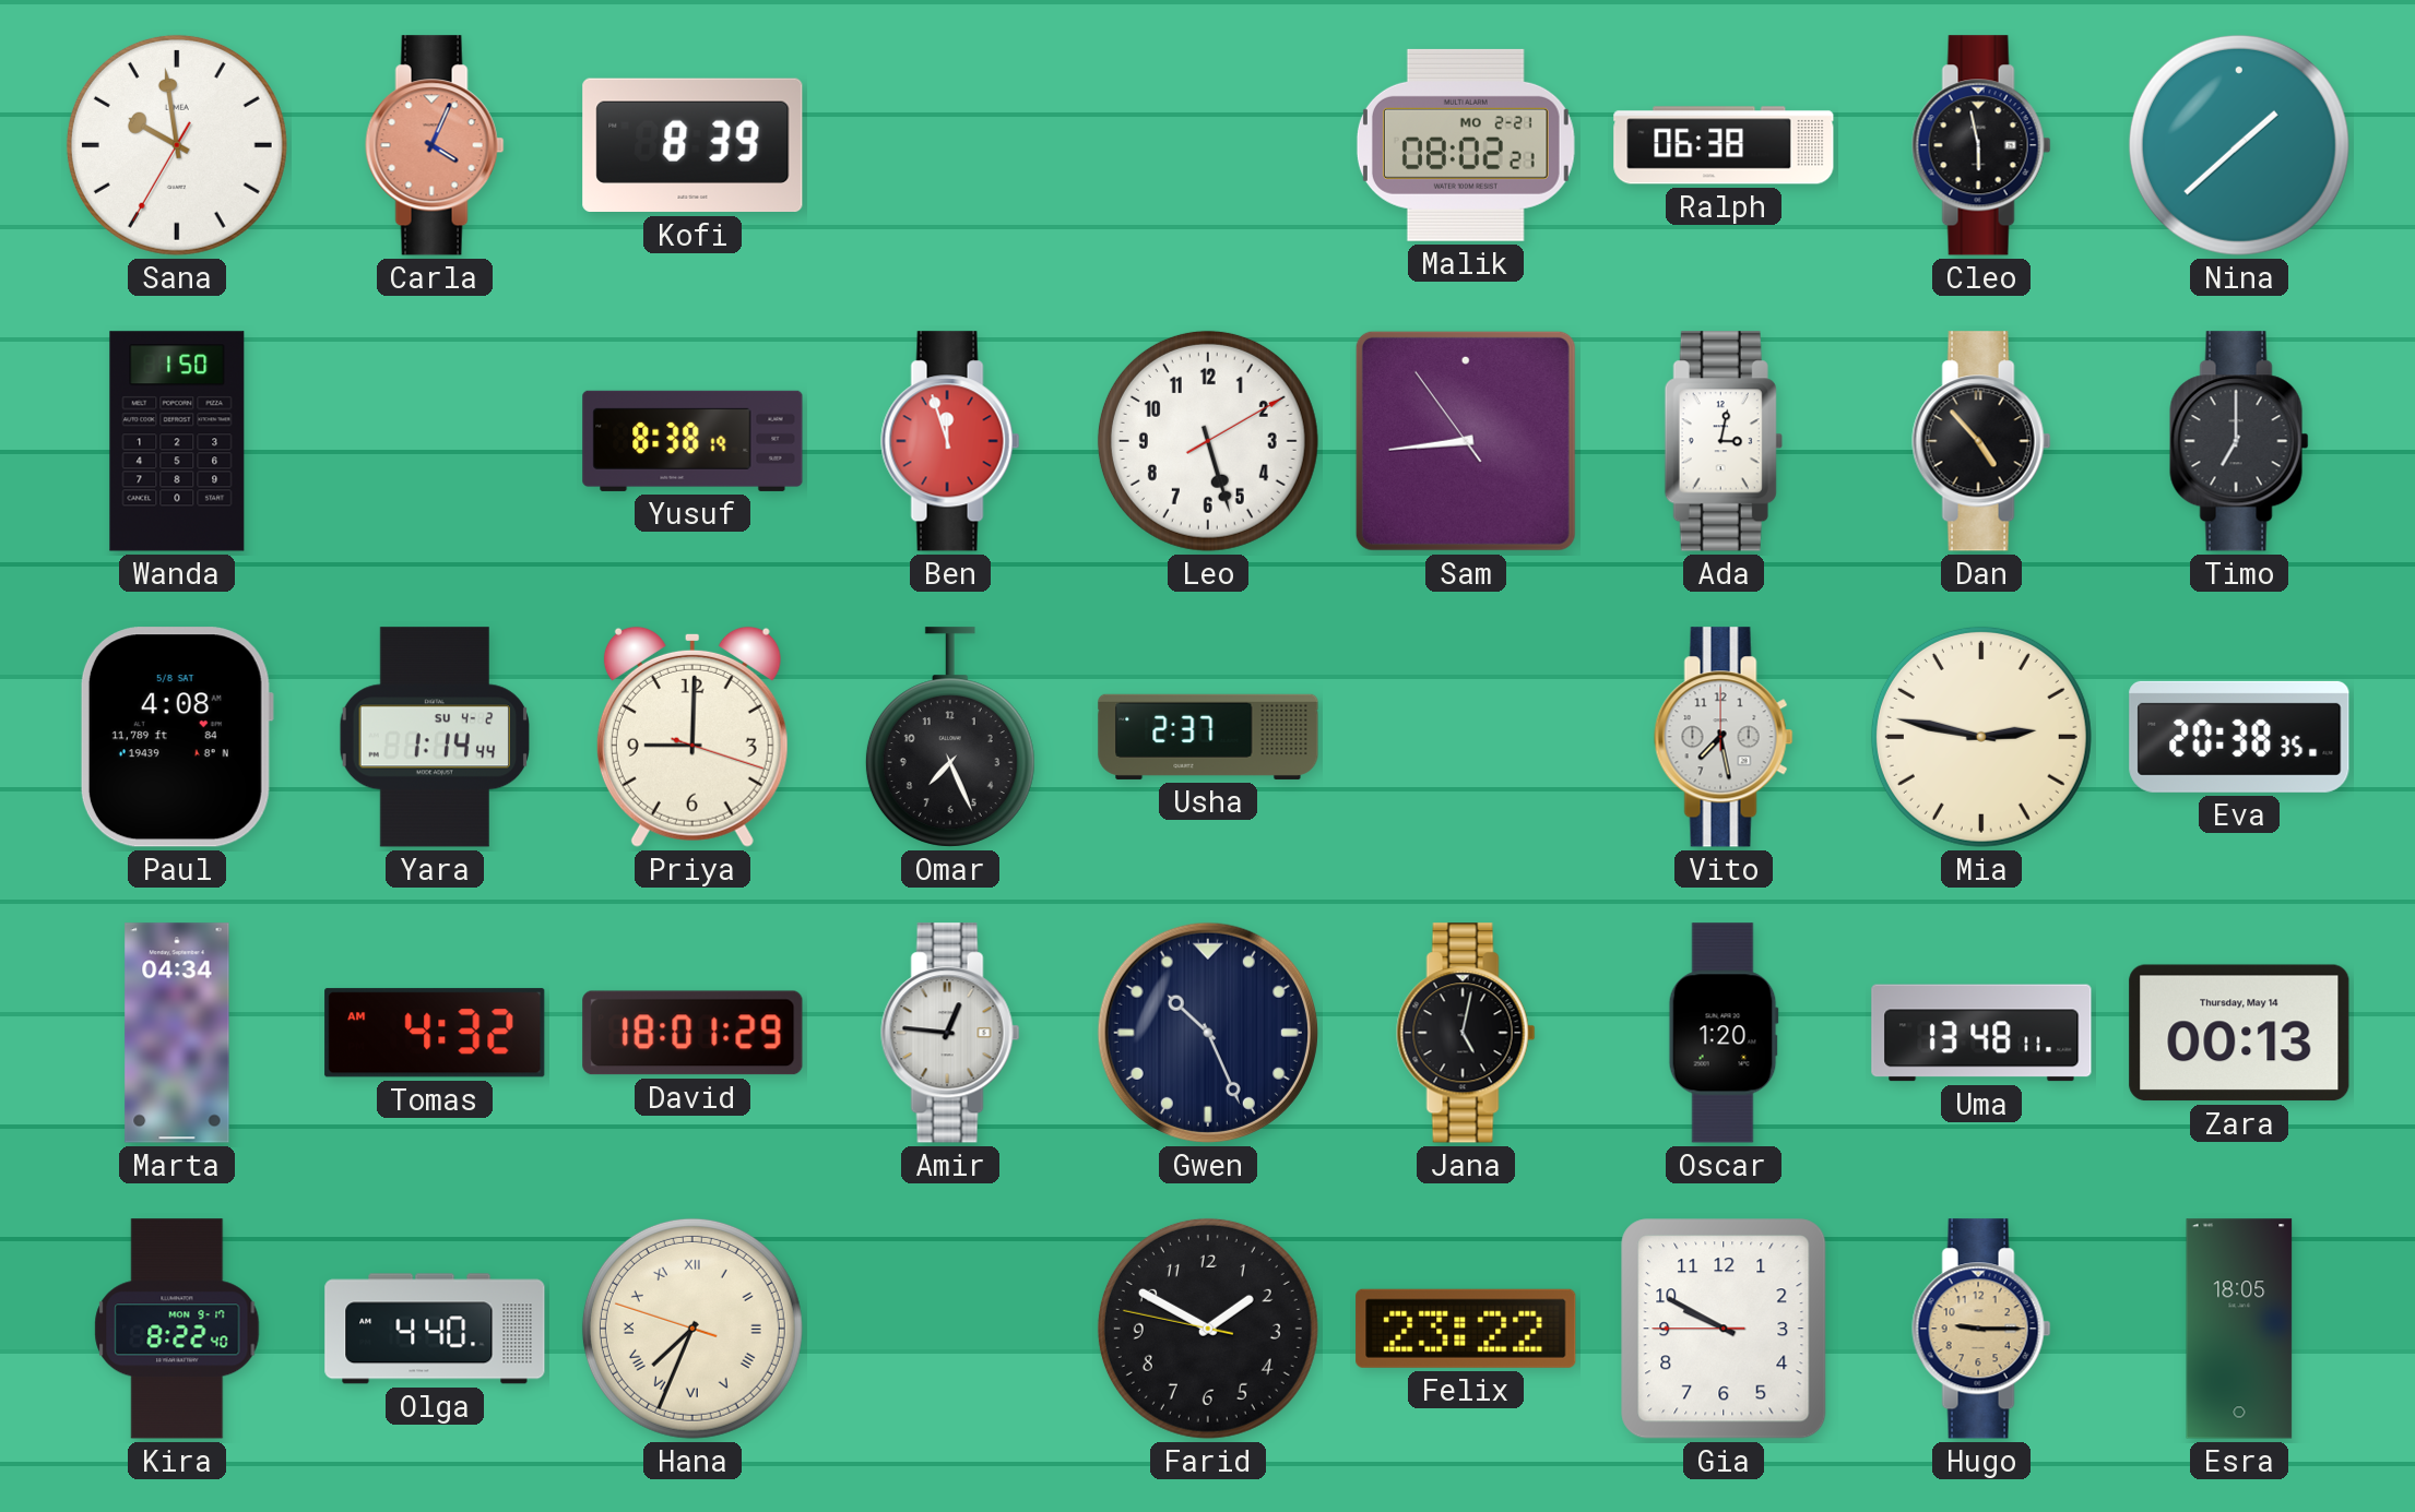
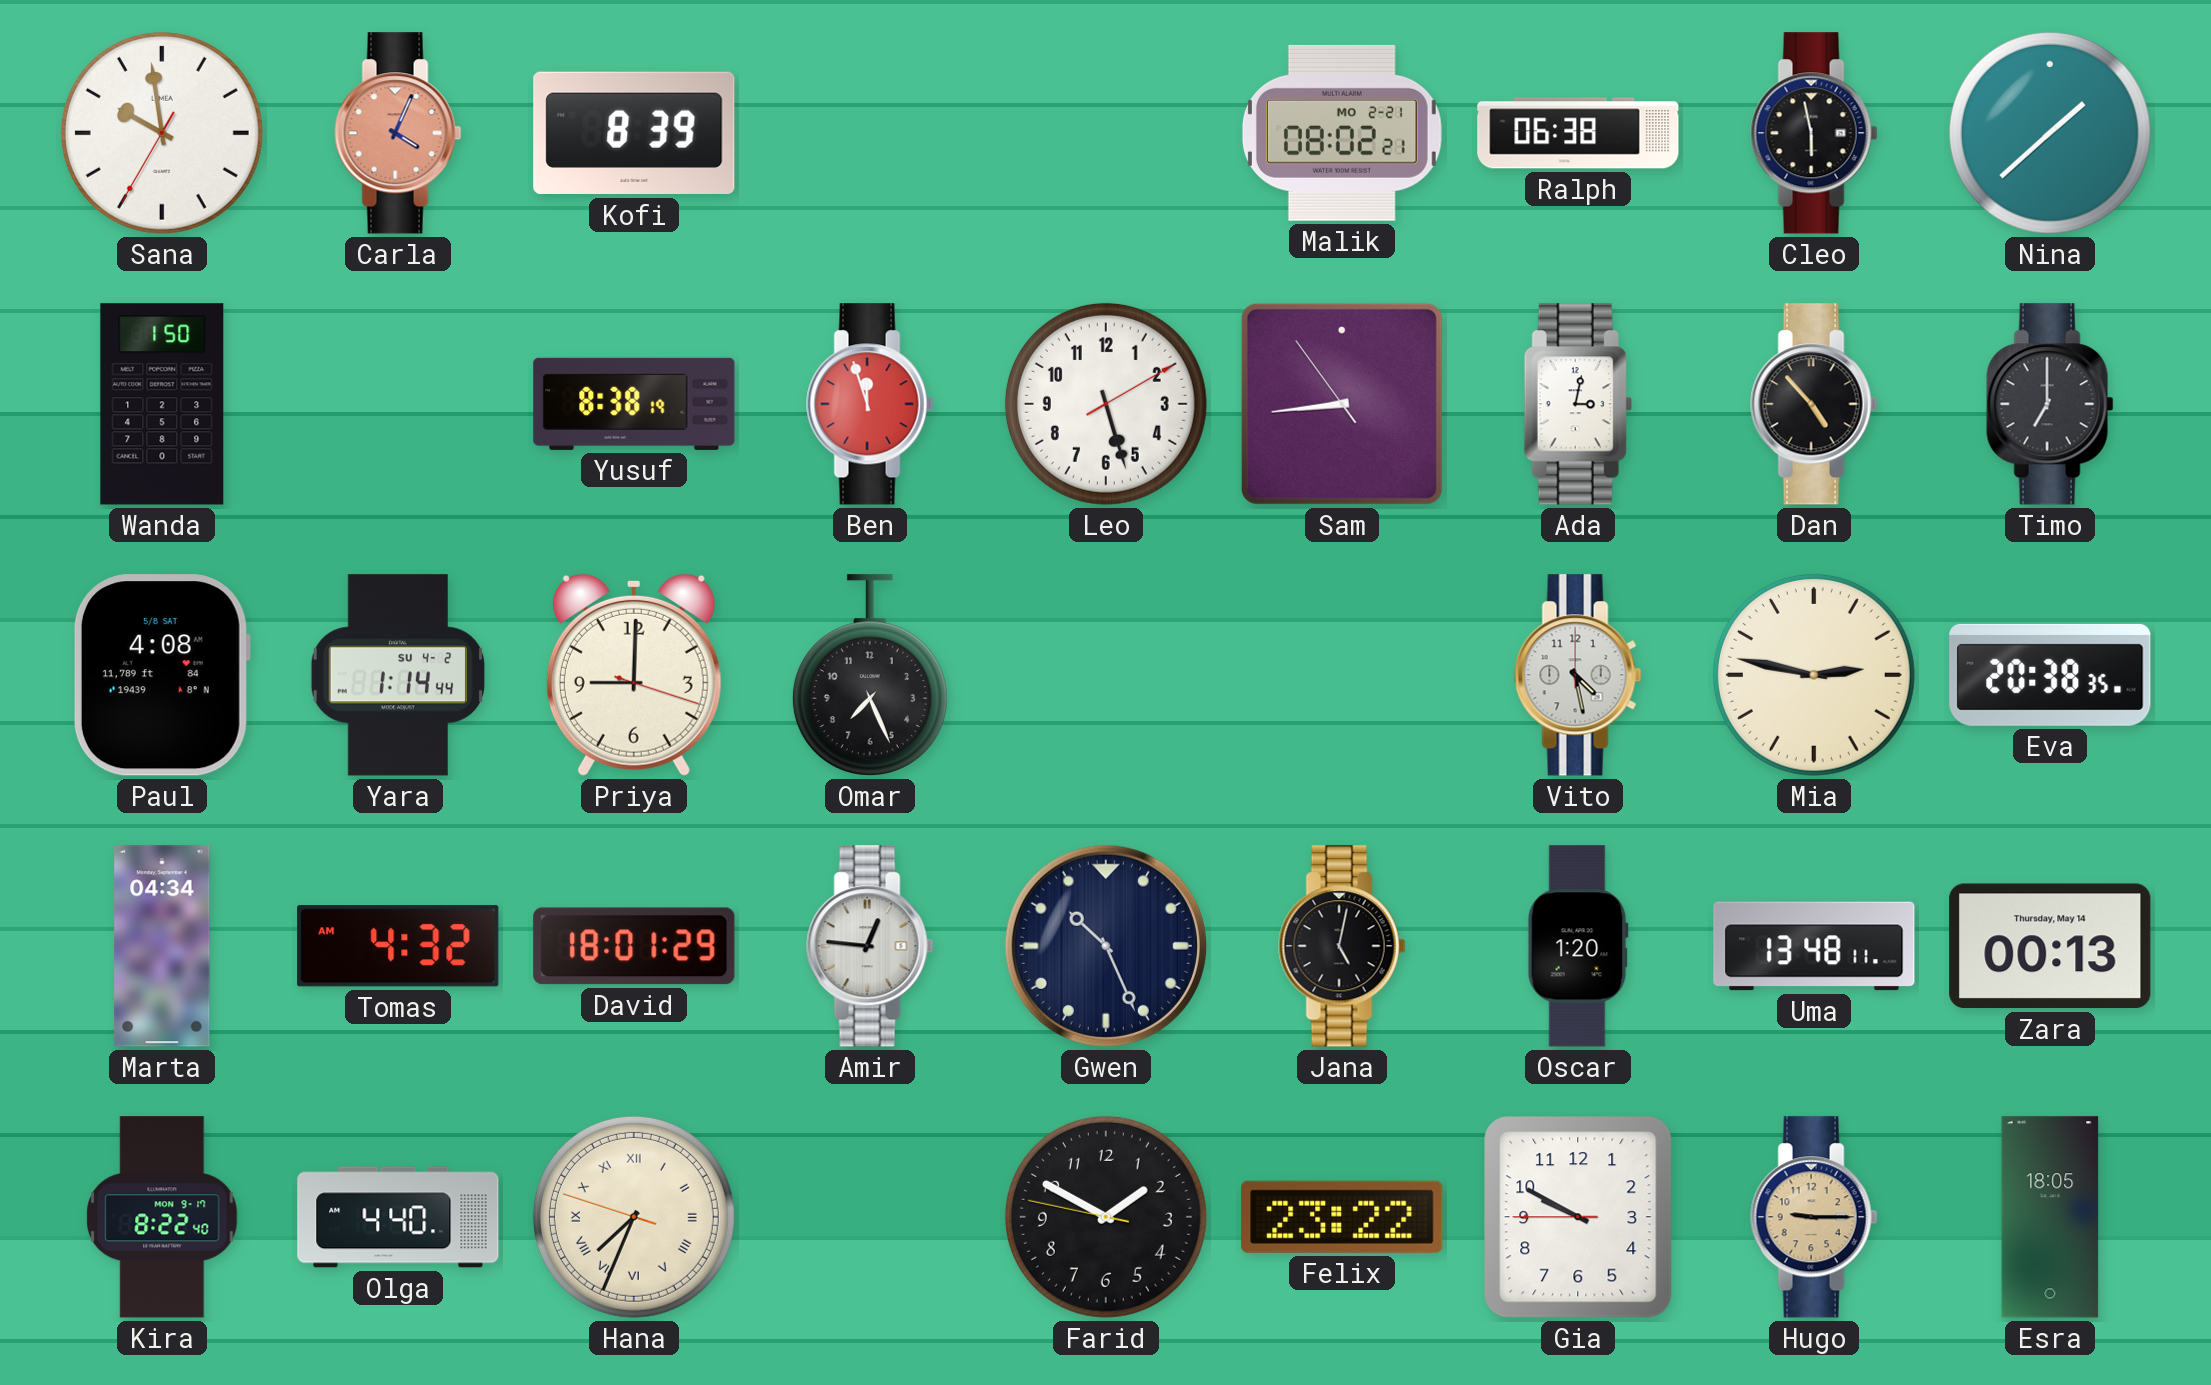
Usha: 2:37 -> none (1208, 737)
Vito: 7:28 -> 4:28 (1578, 675)
